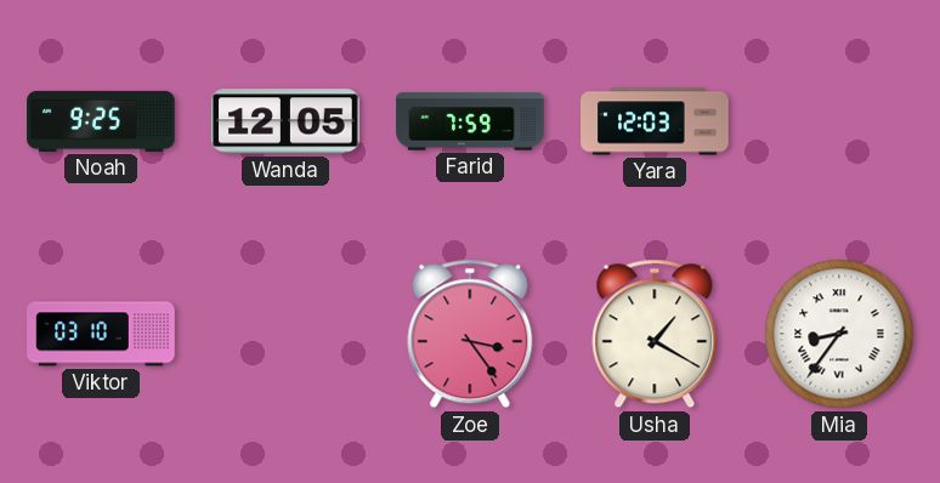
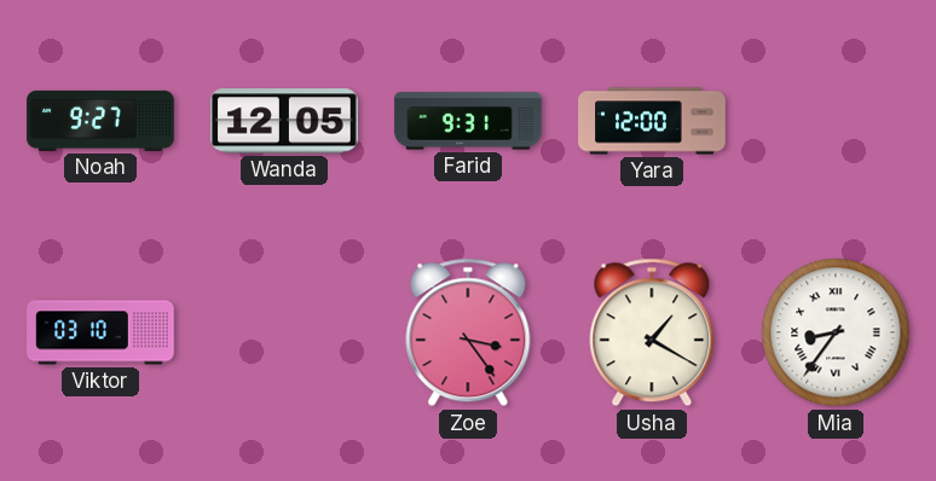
Noah: 9:25 -> 9:27 (100, 121)
Farid: 7:59 -> 9:31 (468, 121)
Yara: 12:03 -> 12:00 (652, 121)
